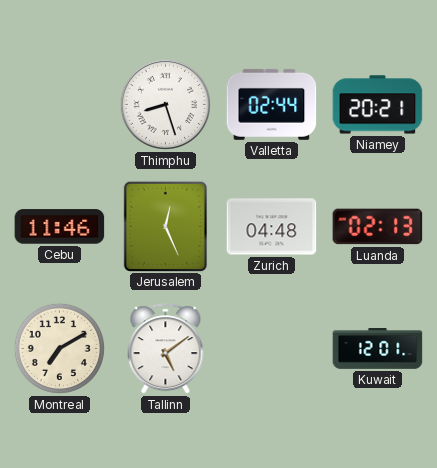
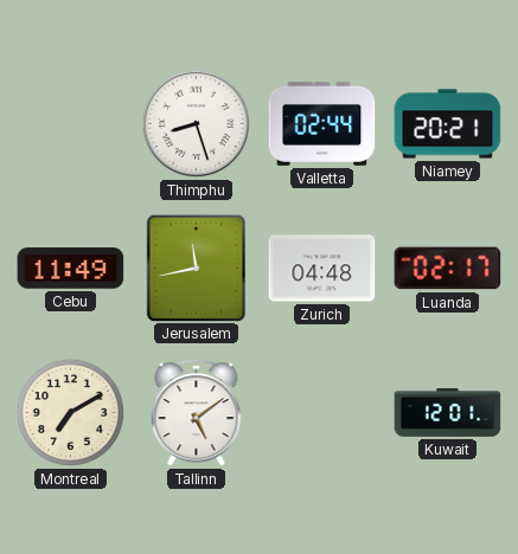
Cebu: 11:46 -> 11:49 (71, 269)
Jerusalem: 12:26 -> 11:43 (196, 268)
Luanda: 02:13 -> 02:17 (448, 269)
